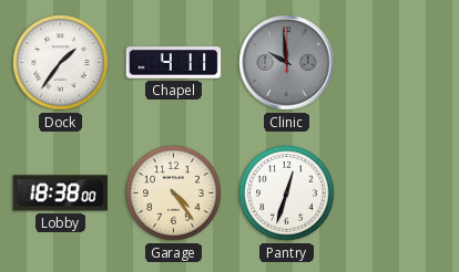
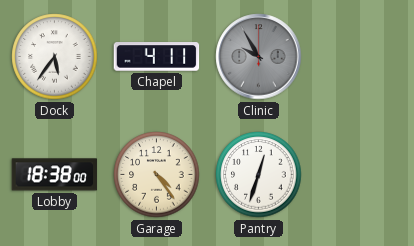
Dock: 1:36 -> 5:36 (55, 57)
Clinic: 9:59 -> 9:55 (259, 57)
